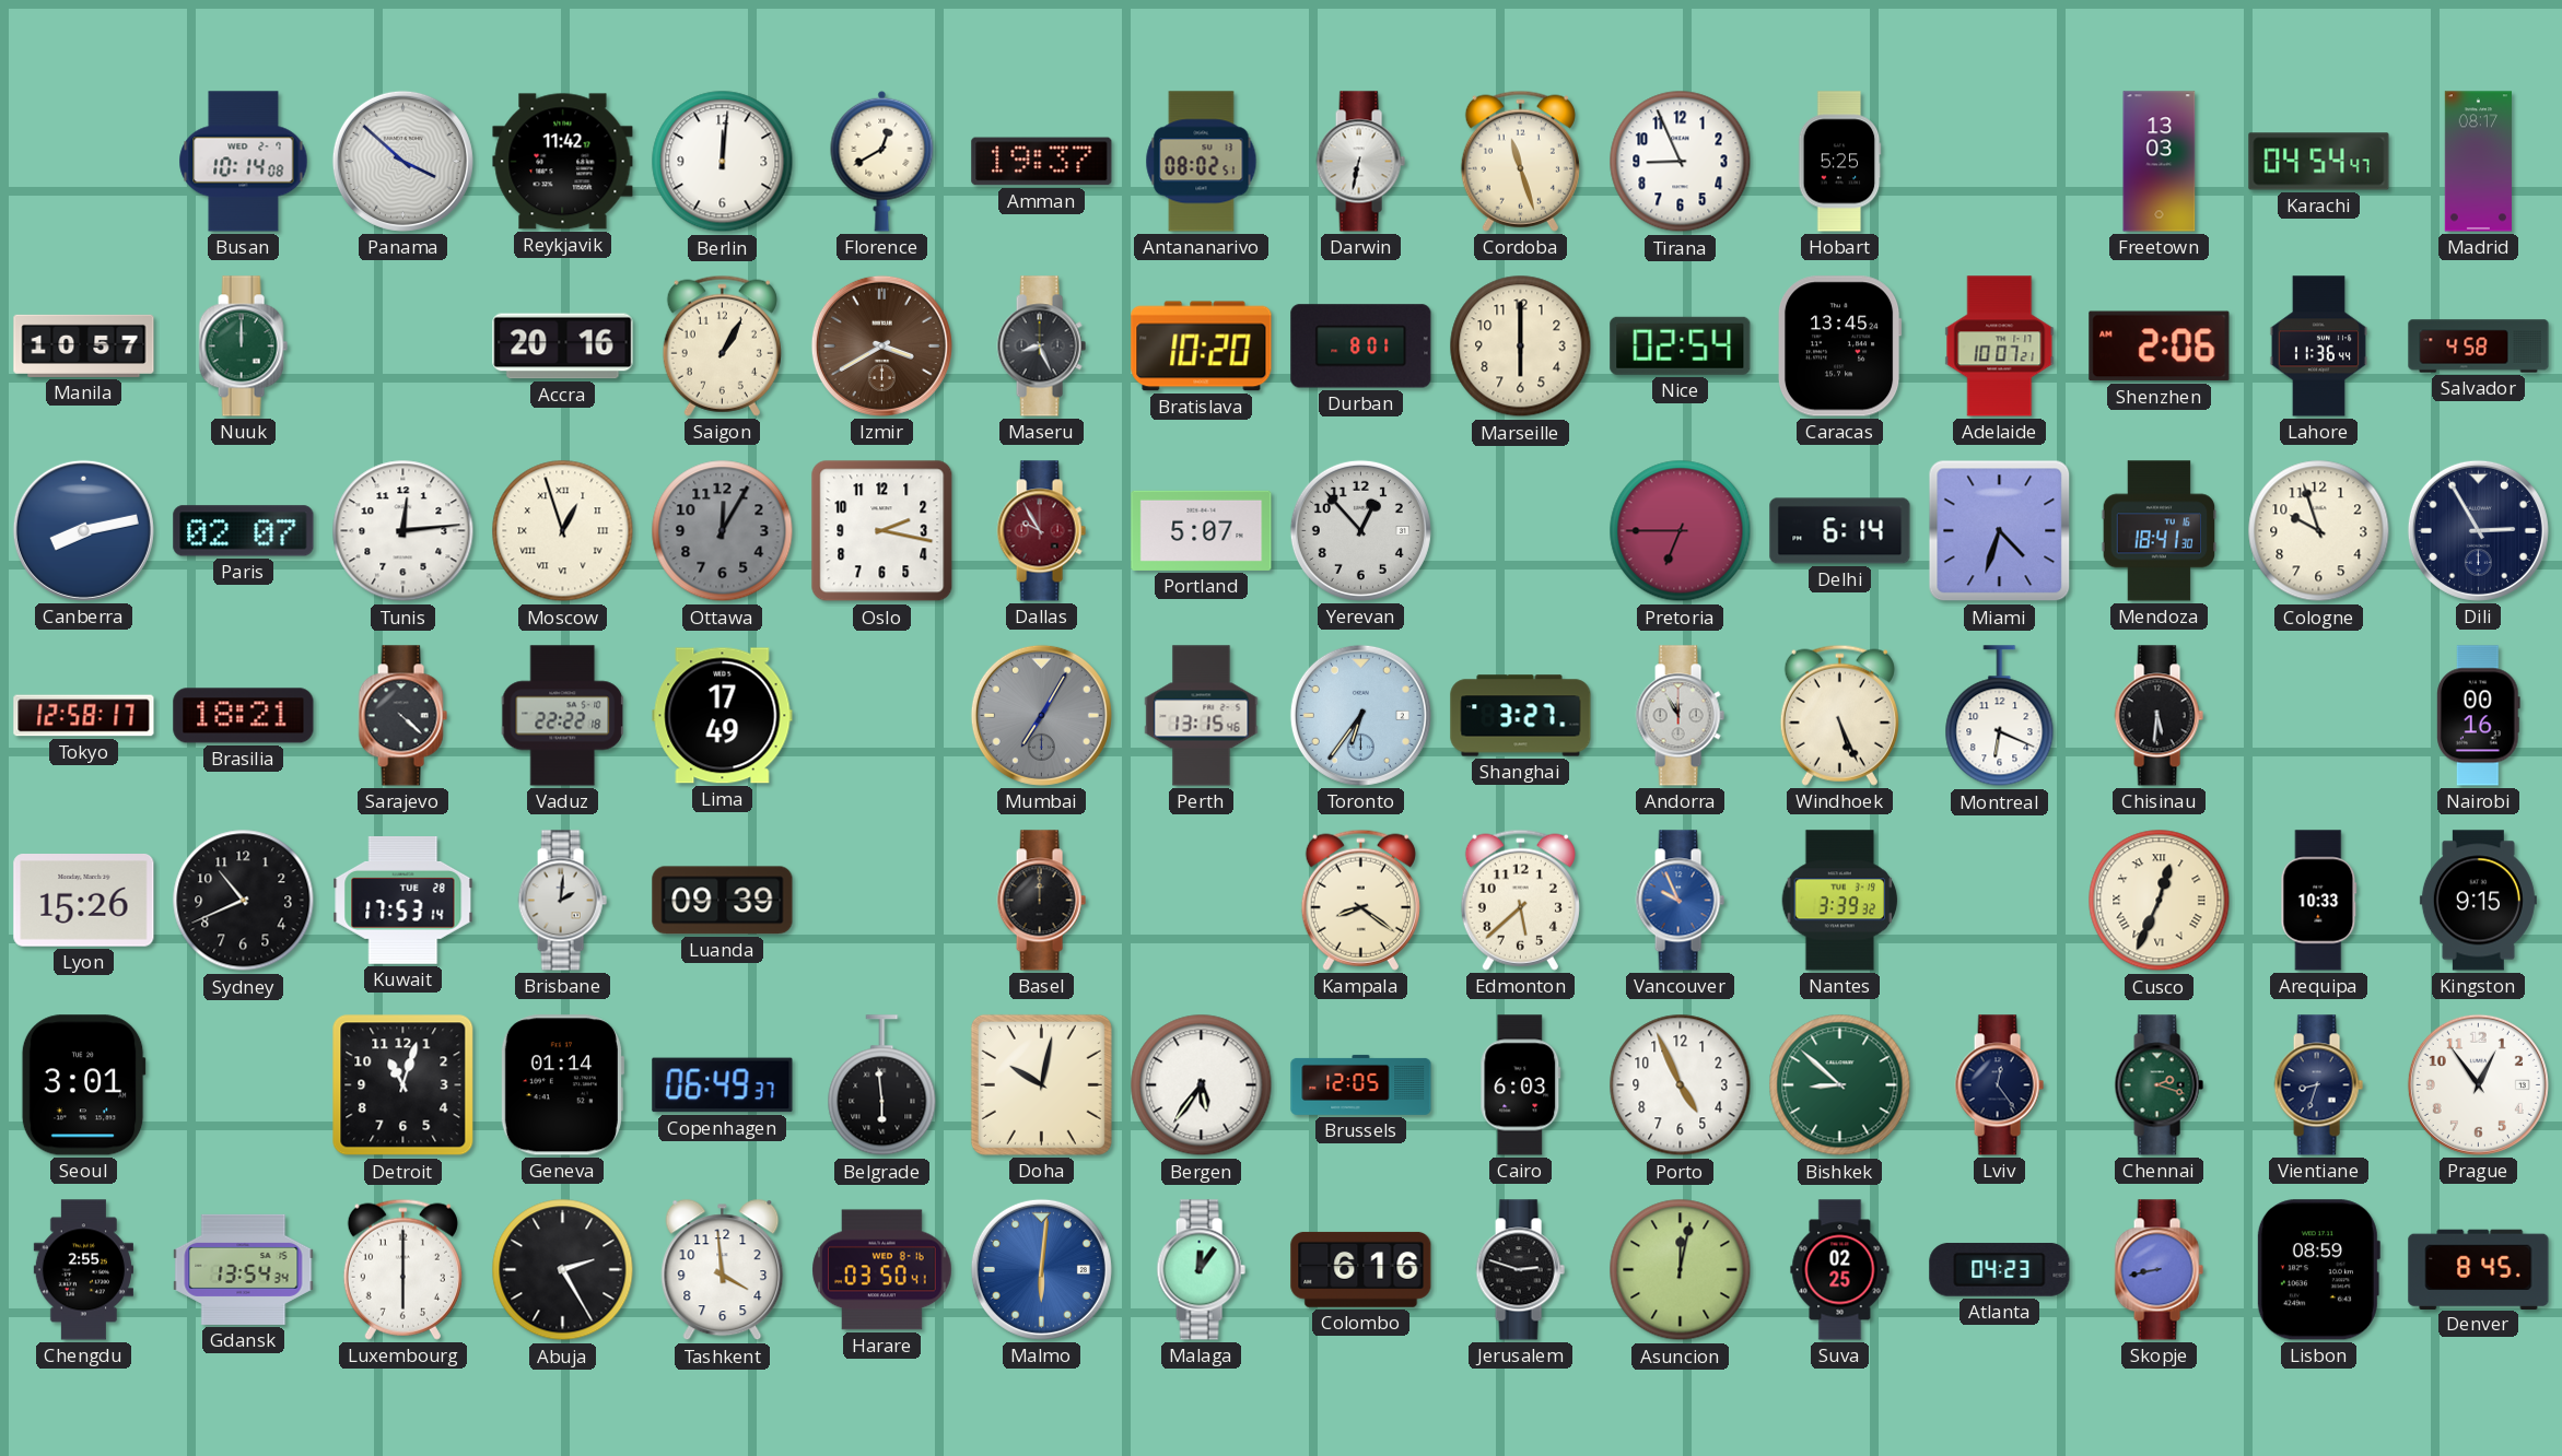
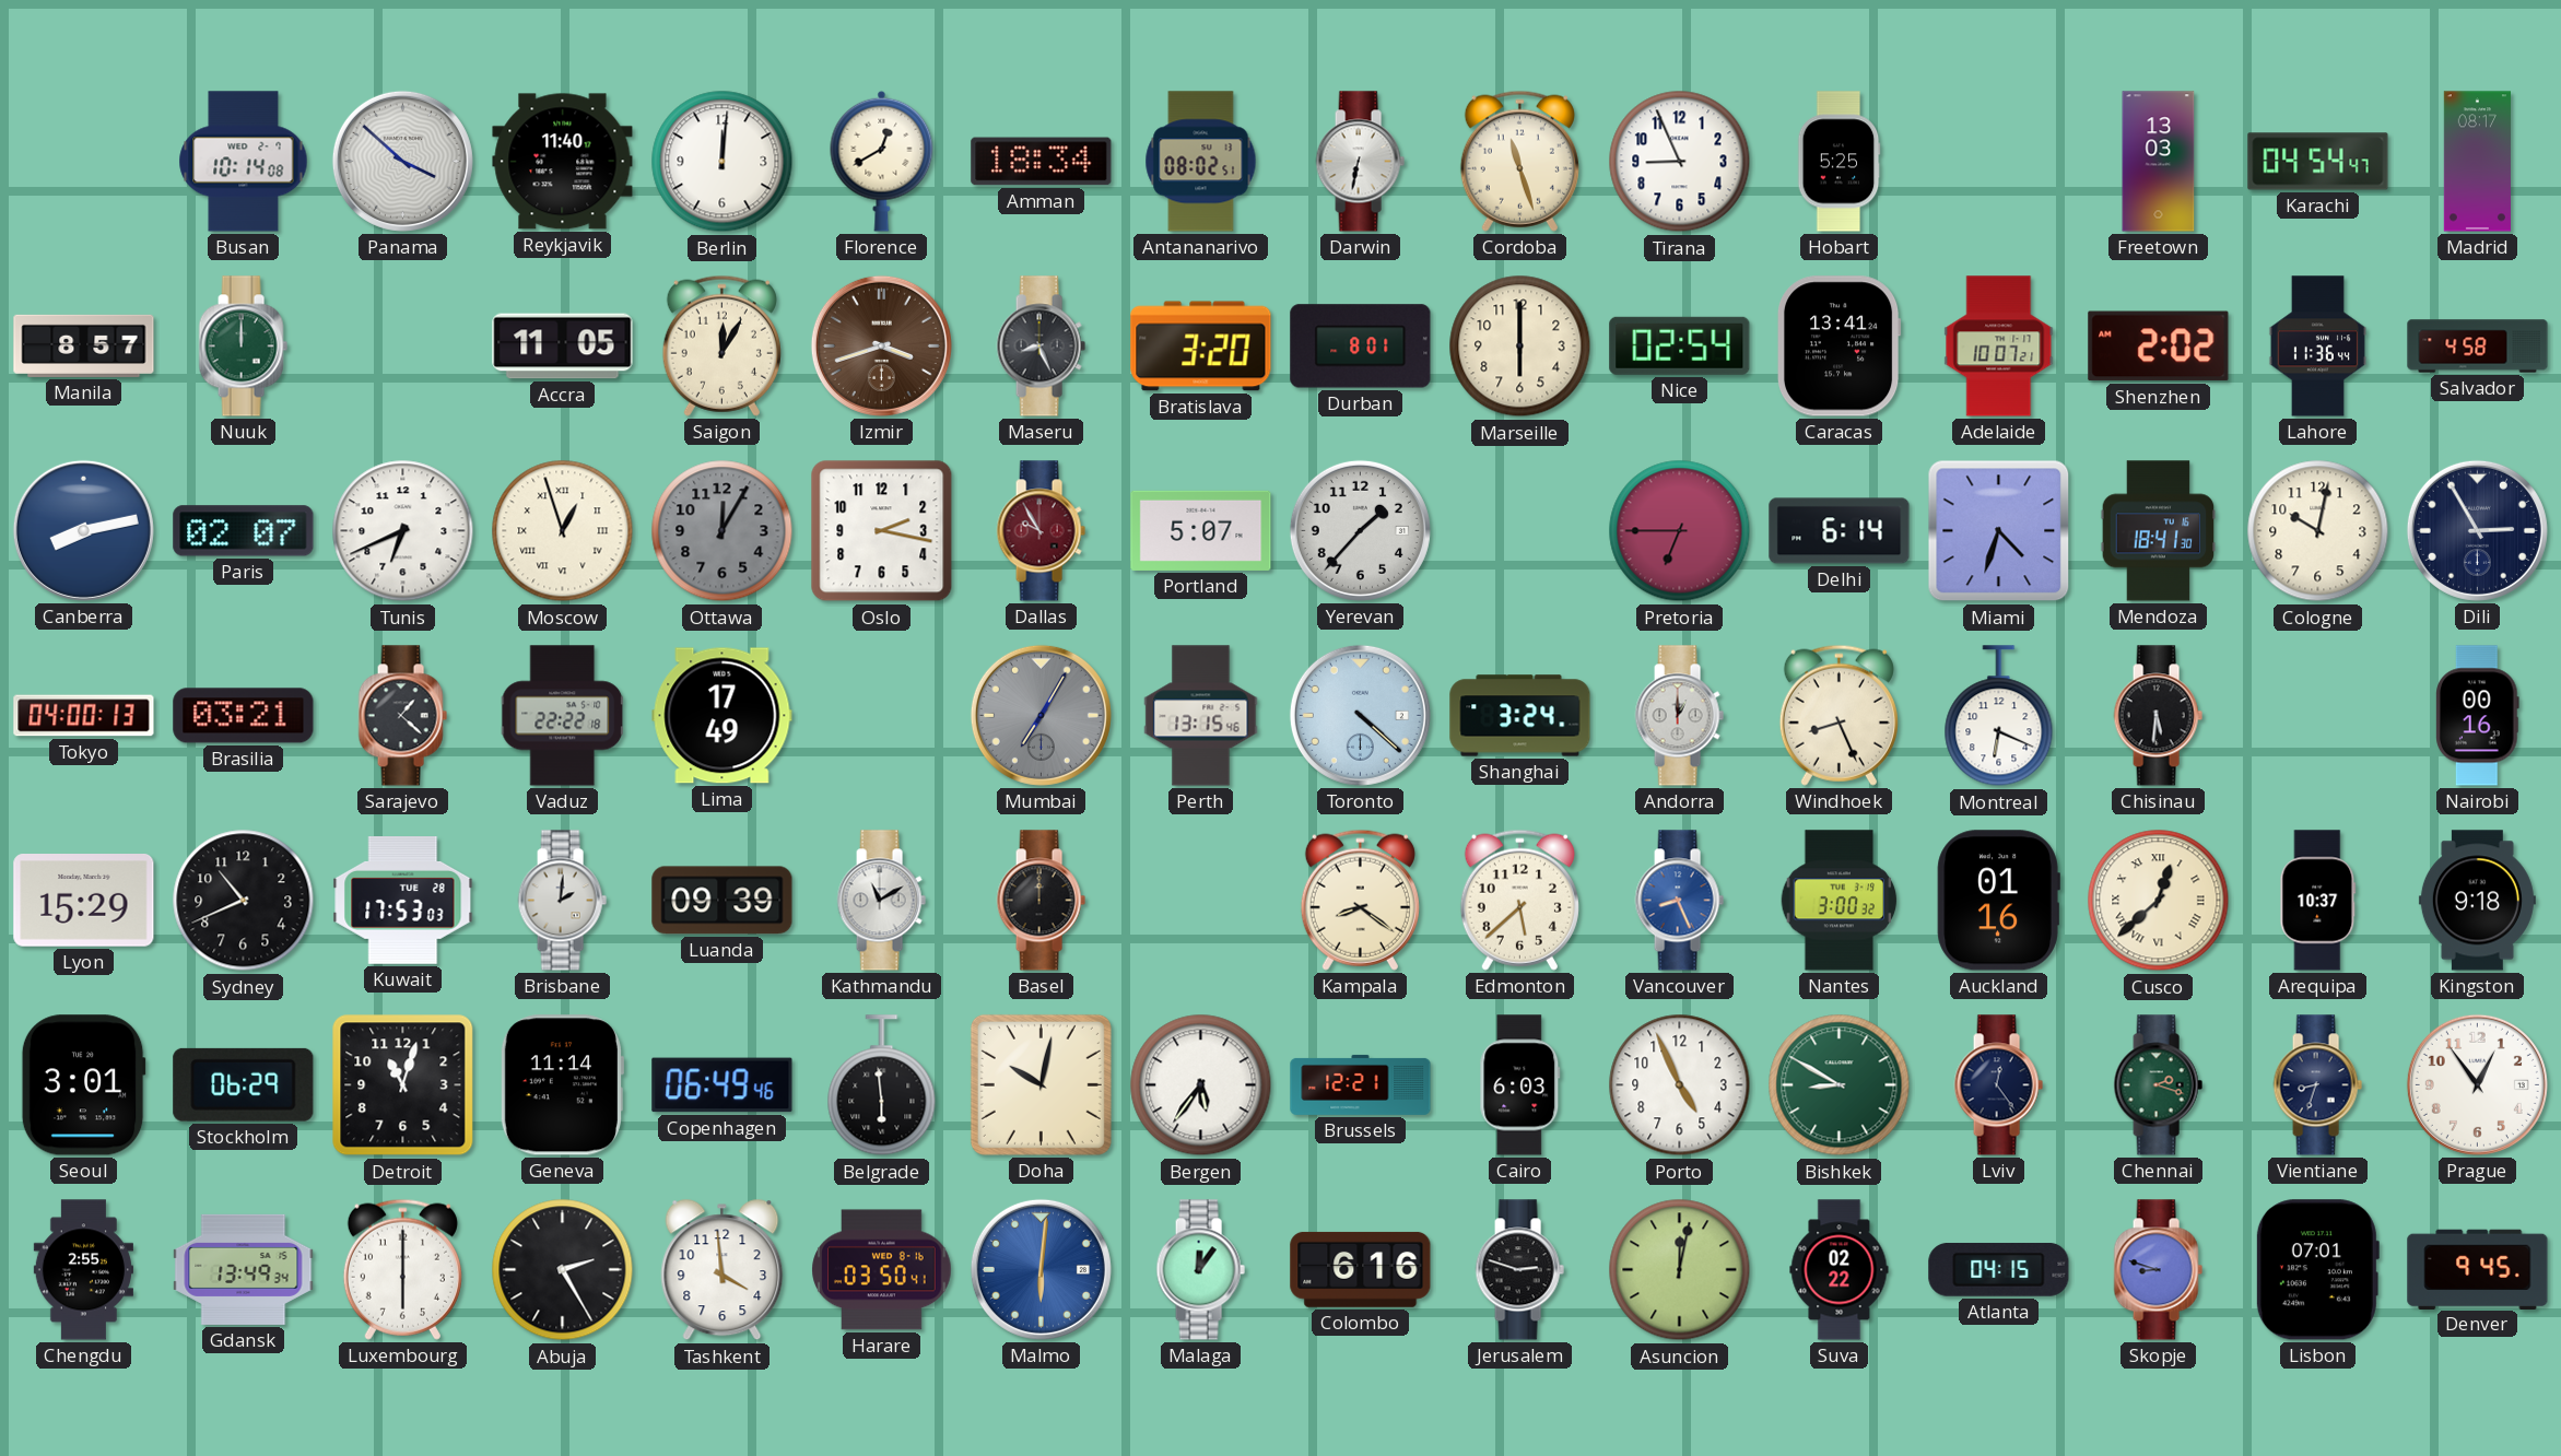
Reykjavik: 11:42 -> 11:40 (563, 162)
Amman: 19:37 -> 18:34 (1042, 162)
Manila: 10:57 -> 8:57 (84, 345)
Accra: 20:16 -> 11:05 (563, 347)
Saigon: 1:05 -> 12:05 (721, 345)
Izmir: 3:40 -> 3:42 (881, 345)
Bratislava: 10:20 -> 3:20 (1201, 347)
Caracas: 13:45 -> 13:41 (1838, 347)
Shenzhen: 2:06 -> 2:02 (2159, 347)
Tunis: 12:14 -> 6:41 (403, 531)
Yerevan: 12:53 -> 1:37 (1360, 530)
Cologne: 9:57 -> 10:02 (2318, 531)
Tokyo: 12:58 -> 04:00 (84, 716)
Brasilia: 18:21 -> 03:21 (244, 716)
Sarajevo: 4:22 -> 1:22 (402, 716)
Toronto: 6:36 -> 4:22 (1360, 715)
Shanghai: 3:27 -> 3:24 (1520, 716)
Andorra: 11:55 -> 1:00 (1679, 716)
Windhoek: 5:26 -> 8:26 (1838, 715)
Lyon: 15:26 -> 15:29 (84, 901)
Kuwait: 17:53:14 -> 17:53:03 (403, 901)
Kathmandu: none -> 11:10 (881, 901)
Vancouver: 9:56 -> 8:26 (1679, 901)
Nantes: 3:39 -> 3:00 (1840, 901)
Auckland: none -> 01:16 (1998, 901)
Cusco: 12:34 -> 12:38 (2159, 901)
Arequipa: 10:33 -> 10:37 (2318, 901)
Kingston: 9:15 -> 9:18 (2477, 901)
Stockholm: none -> 06:29 (244, 1084)
Geneva: 01:14 -> 11:14 (562, 1085)
Copenhagen: 06:49:37 -> 06:49:46 (723, 1085)
Brussels: 12:05 -> 12:21 (1361, 1084)
Bishkek: 8:52 -> 8:50 (1840, 1085)
Gdansk: 13:54 -> 13:49 (244, 1269)
Suva: 02:25 -> 02:22 (1840, 1270)
Atlanta: 04:23 -> 04:15 (1999, 1270)
Skopje: 8:43 -> 8:48 (2158, 1270)
Lisbon: 08:59 -> 07:01 (2317, 1270)
Denver: 8:45 -> 9:45 (2478, 1269)
